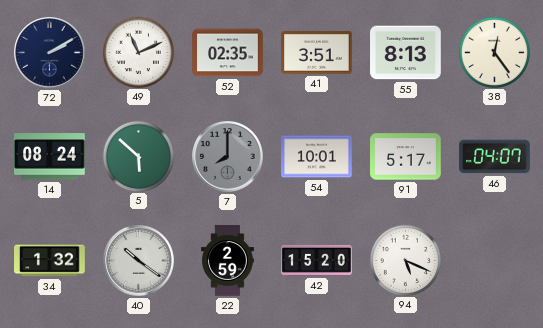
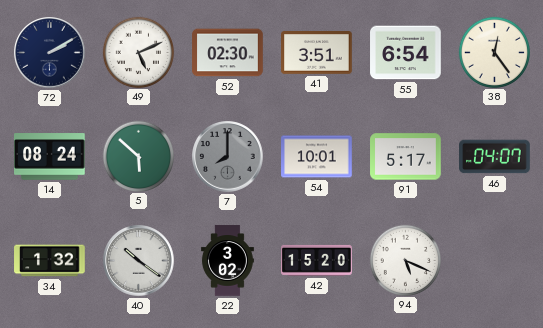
49: 11:11 -> 5:11 (138, 52)
52: 02:35 -> 02:30 (228, 53)
55: 8:13 -> 6:54 (406, 53)
22: 2:59 -> 3:02 (227, 261)
